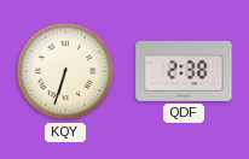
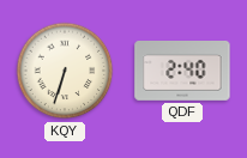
QDF: 2:38 -> 2:40 (182, 72)
